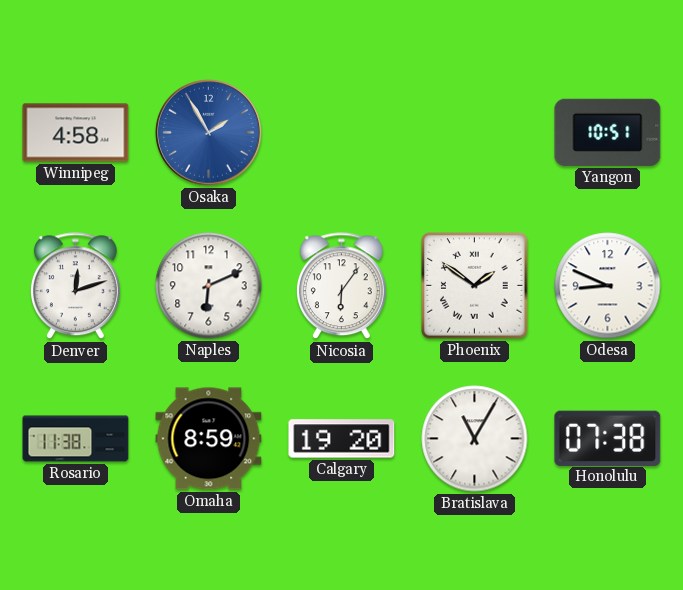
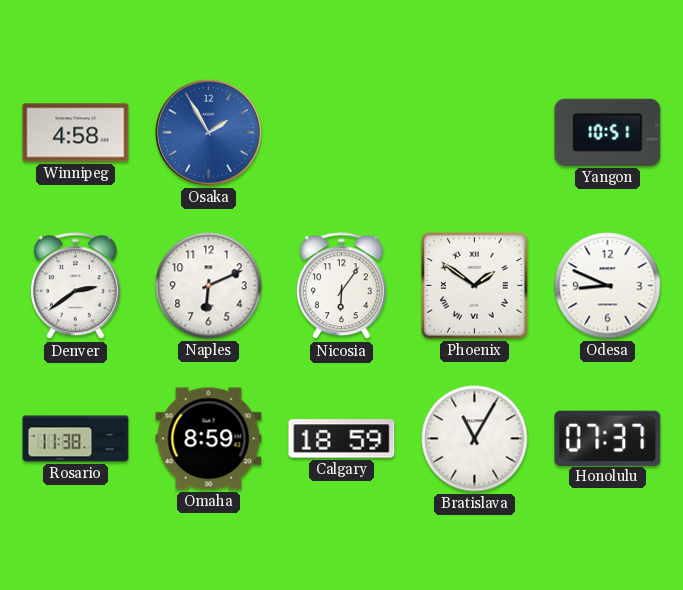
Denver: 12:12 -> 2:39 (75, 286)
Calgary: 19:20 -> 18:59 (342, 439)
Honolulu: 07:38 -> 07:37 (608, 438)
